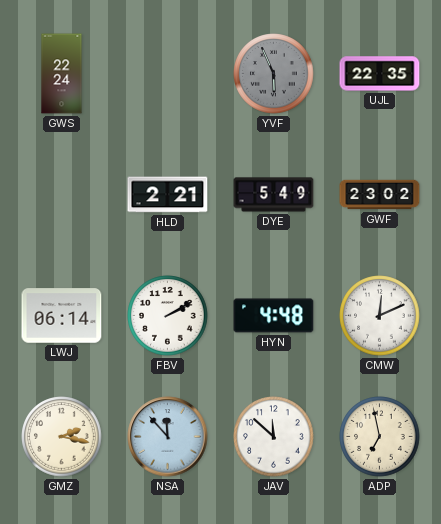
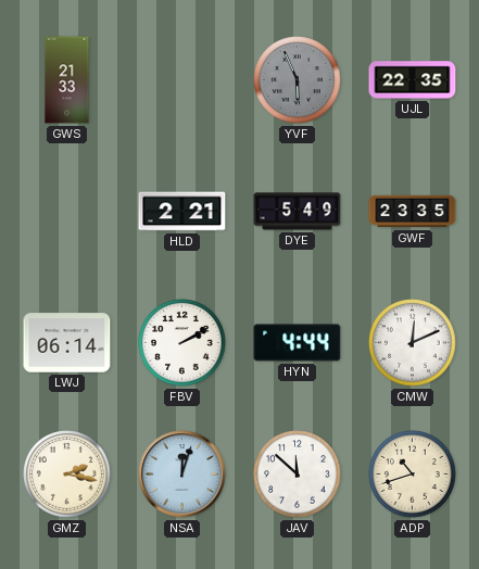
GWS: 22:24 -> 21:33 (67, 80)
GWF: 23:02 -> 23:35 (413, 212)
HYN: 4:48 -> 4:44 (298, 343)
NSA: 11:53 -> 12:03 (182, 475)
ADP: 6:58 -> 10:42 (413, 475)
